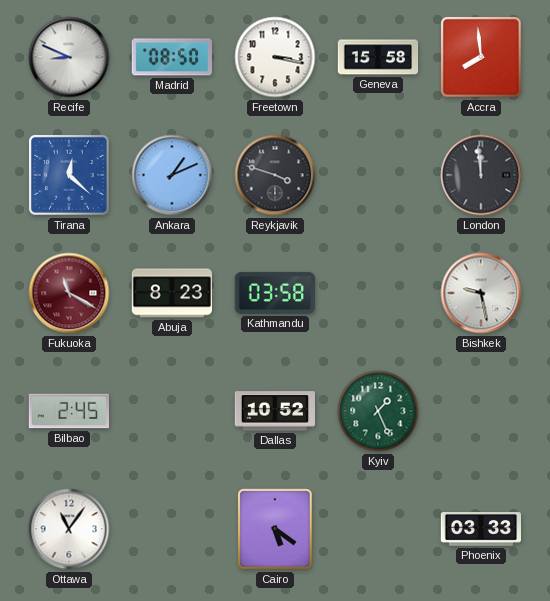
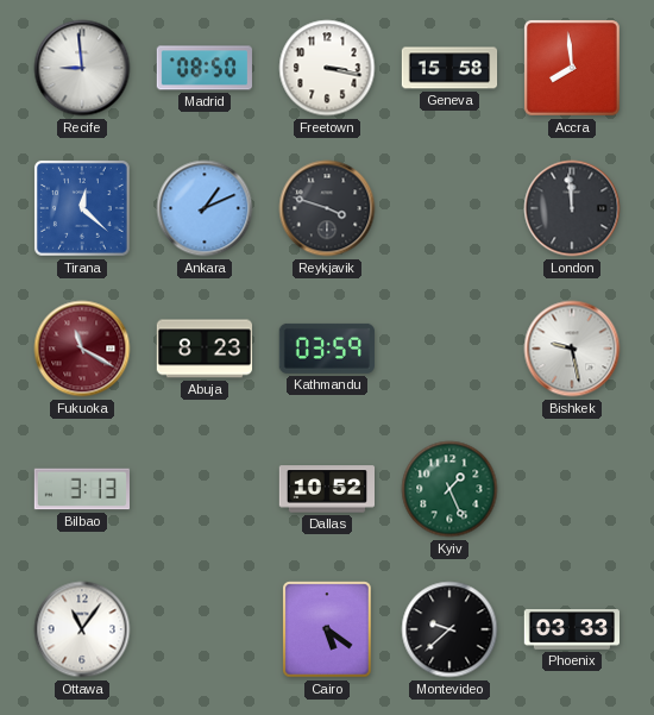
Recife: 8:49 -> 8:59 (82, 68)
Kathmandu: 03:58 -> 03:59 (327, 349)
Bilbao: 2:45 -> 3:13 (81, 489)
Montevideo: none -> 9:38 (449, 629)
